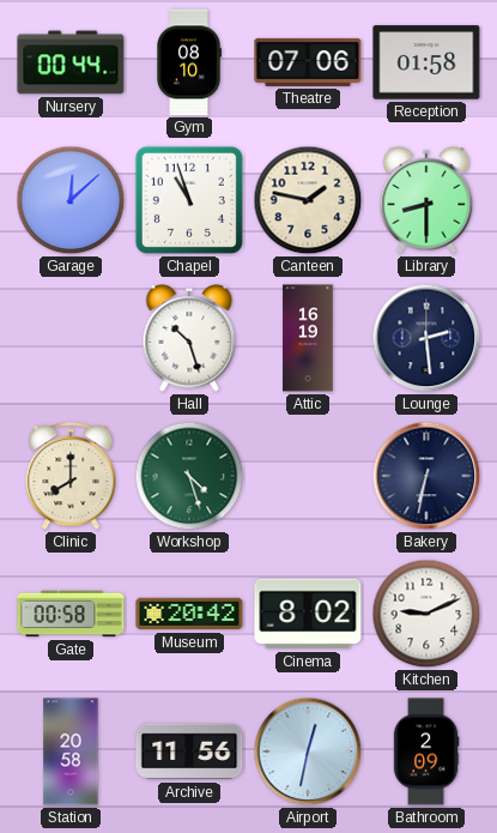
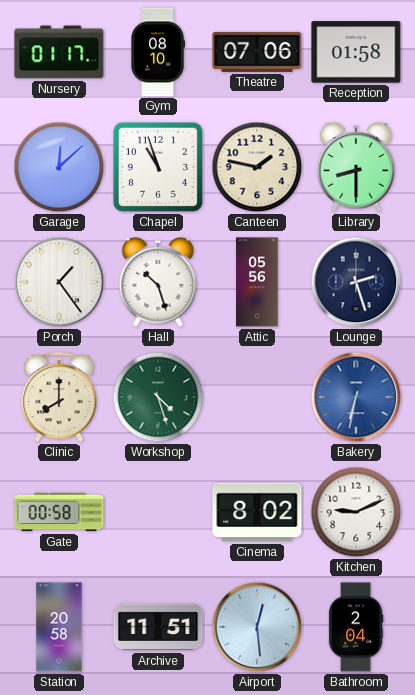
Nursery: 00:44 -> 01:17 (59, 52)
Porch: none -> 1:24 (59, 282)
Attic: 16:19 -> 05:56 (257, 282)
Lounge: 2:29 -> 2:27 (356, 282)
Bakery dial: navy -> blue (356, 397)
Museum: 20:42 -> none (189, 614)
Archive: 11:56 -> 11:51 (158, 627)
Airport: 12:32 -> 12:29 (257, 627)
Bathroom: 2:09 -> 2:04 (356, 627)
